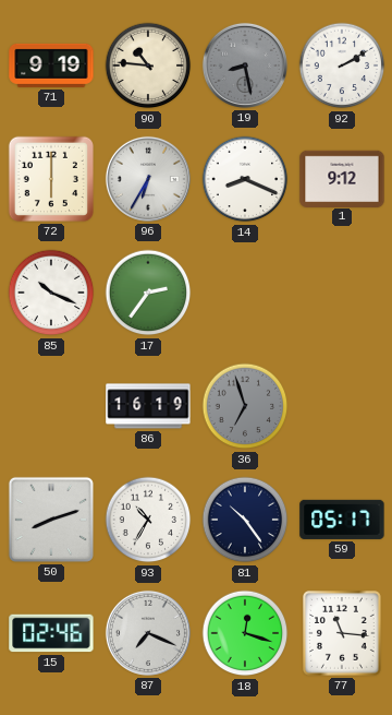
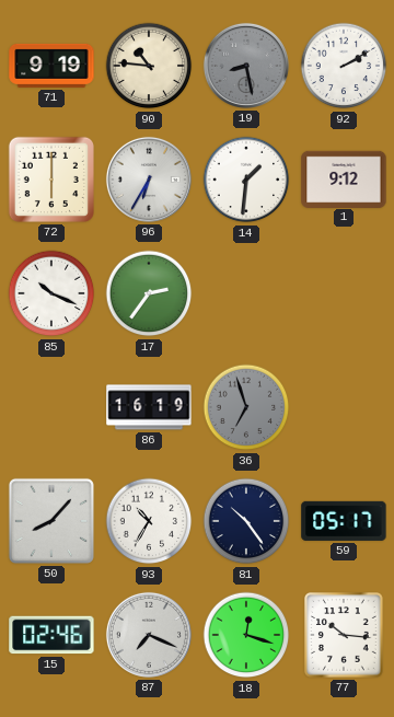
14: 8:19 -> 1:31 (246, 180)
50: 8:12 -> 8:07 (51, 521)
77: 11:16 -> 10:16 (345, 636)
